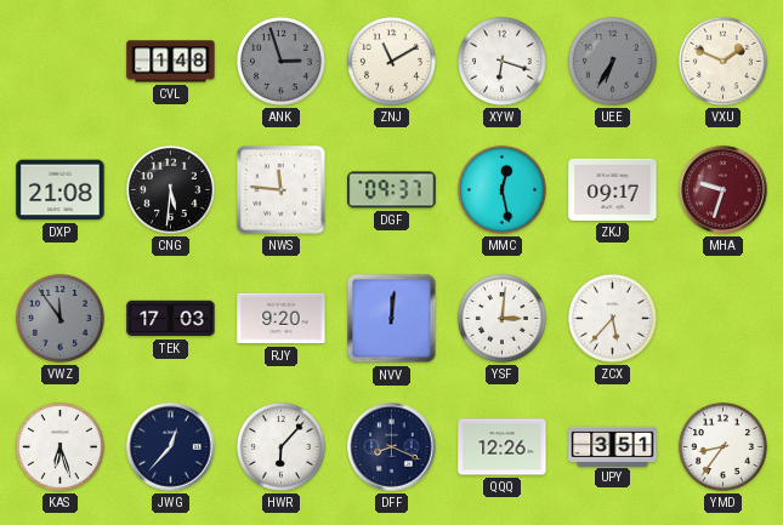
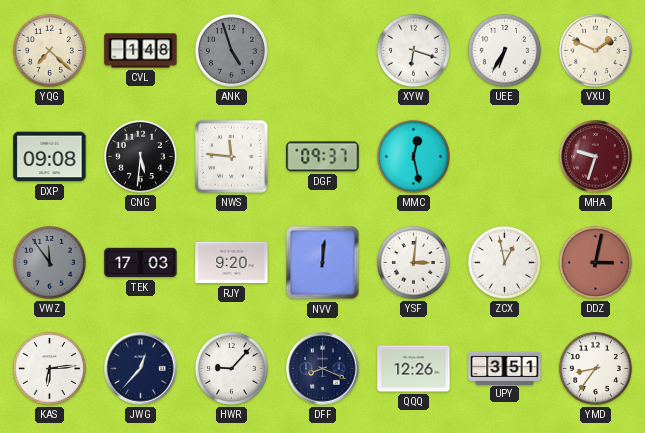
YQG: none -> 7:22 (49, 50)
ANK: 2:57 -> 4:57 (231, 50)
ZNJ: 11:10 -> none (391, 61)
UEE dial: grey -> white (504, 50)
DXP: 21:08 -> 09:08 (50, 157)
ZKJ: 09:17 -> none (613, 189)
ZCX: 5:37 -> 12:58 (504, 262)
DDZ: none -> 3:02 (595, 262)
KAS: 6:27 -> 6:14 (49, 368)
HWR: 6:07 -> 9:07 (231, 368)
